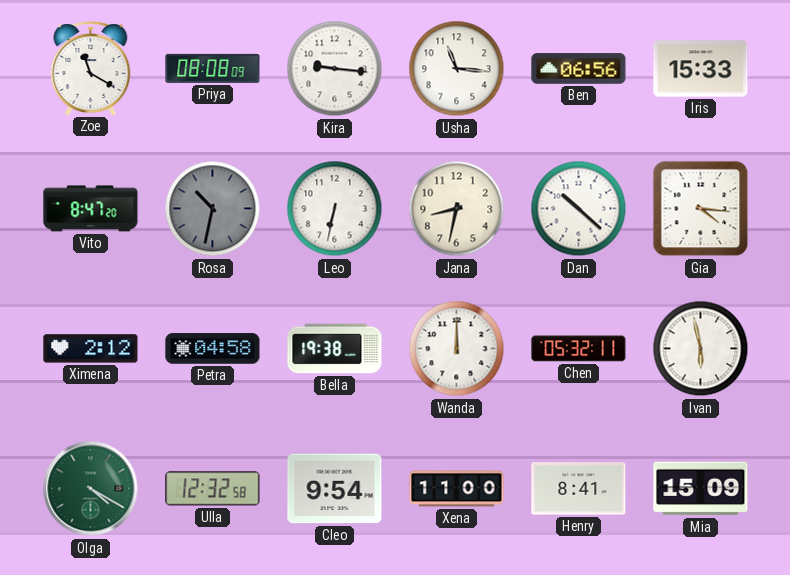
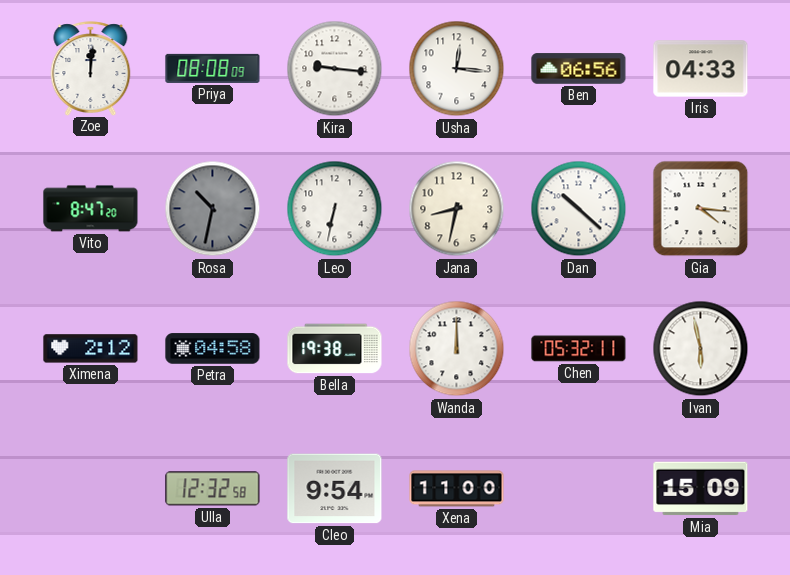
Zoe: 11:20 -> 12:01 (91, 68)
Usha: 11:16 -> 12:16 (457, 69)
Iris: 15:33 -> 04:33 (701, 69)
Olga: 4:20 -> none (91, 489)
Henry: 8:41 -> none (579, 489)
